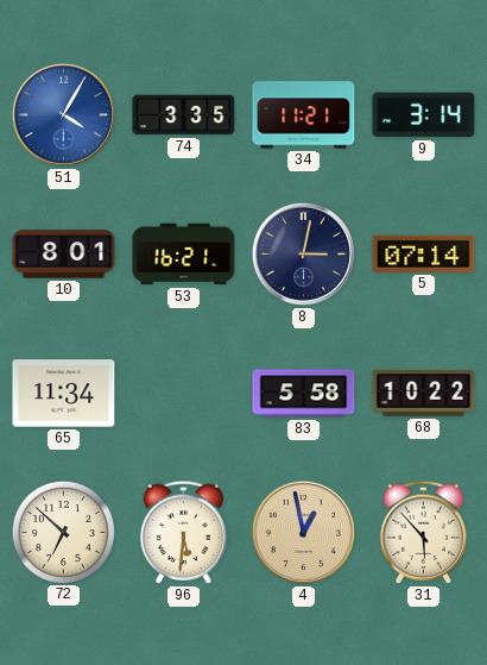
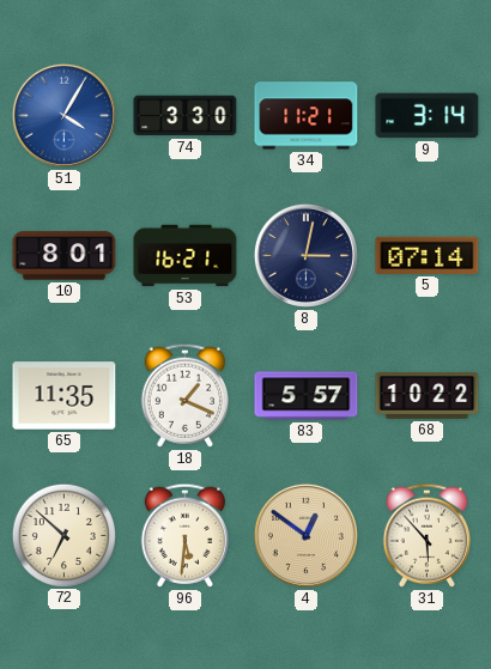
74: 3:35 -> 3:30 (186, 116)
65: 11:34 -> 11:35 (65, 396)
18: none -> 1:19 (184, 395)
83: 5:58 -> 5:57 (307, 396)
4: 12:58 -> 12:51 (305, 535)
